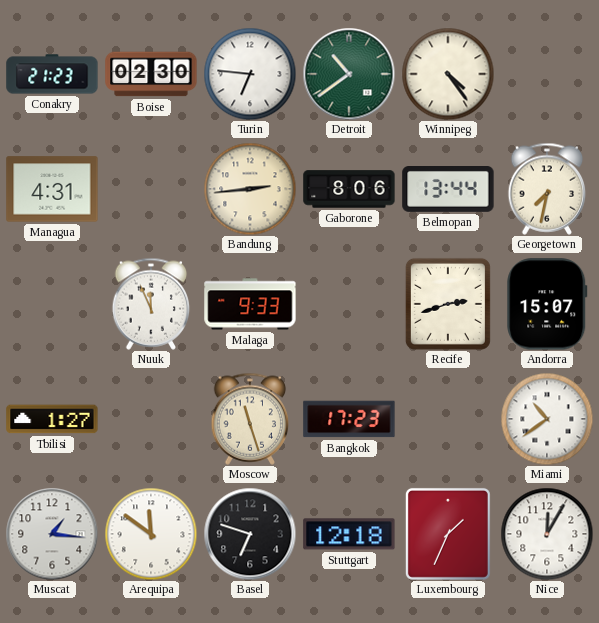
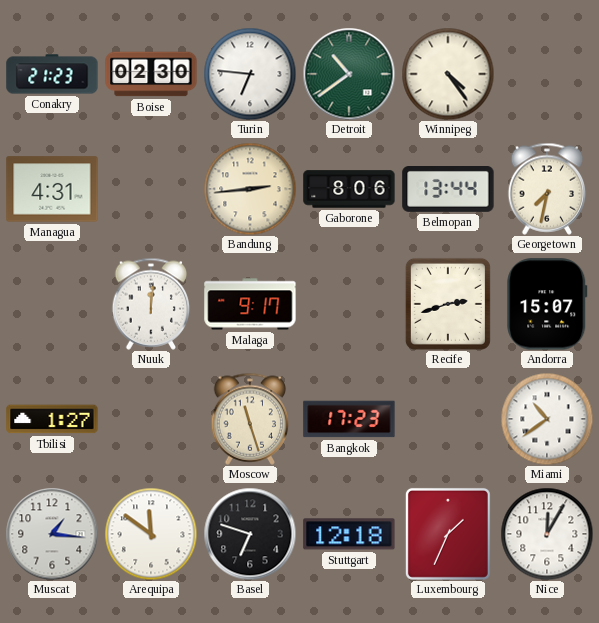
Nuuk: 11:56 -> 12:01 (151, 304)
Malaga: 9:33 -> 9:17 (250, 304)
